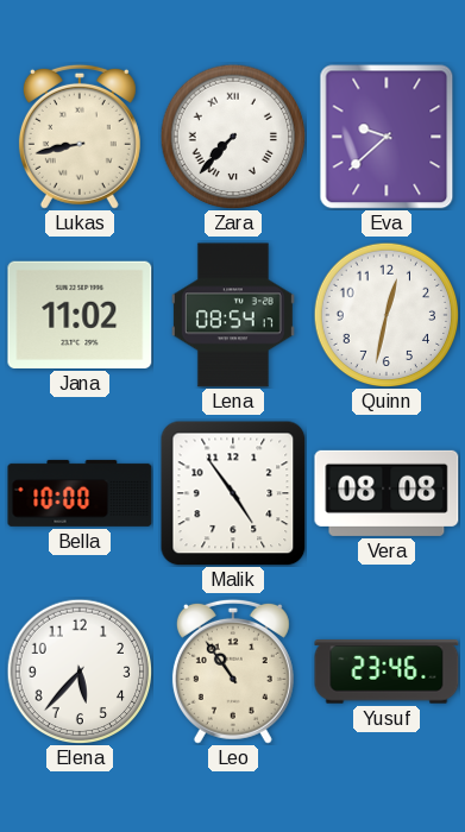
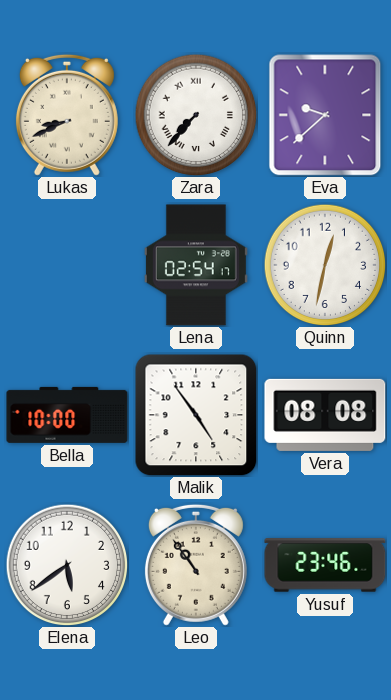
Lukas: 8:43 -> 8:41 (67, 115)
Jana: 11:02 -> none (80, 315)
Lena: 08:54 -> 02:54 (196, 265)
Elena: 5:37 -> 5:39 (67, 565)
